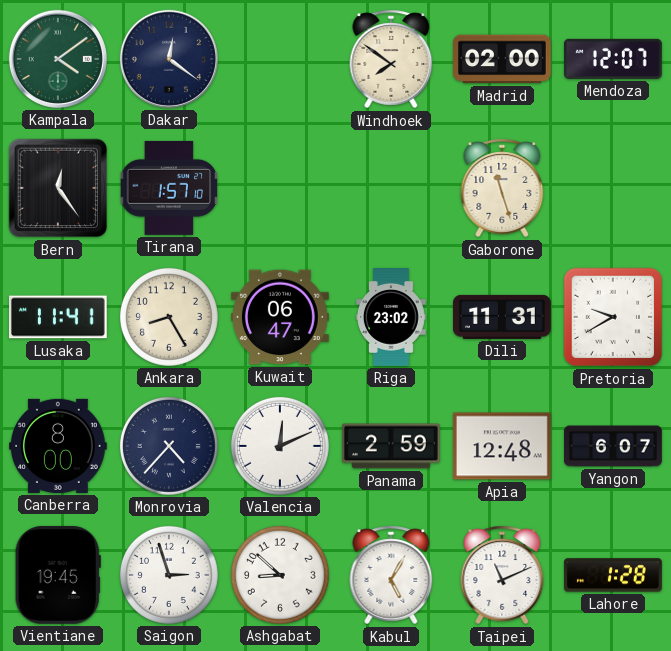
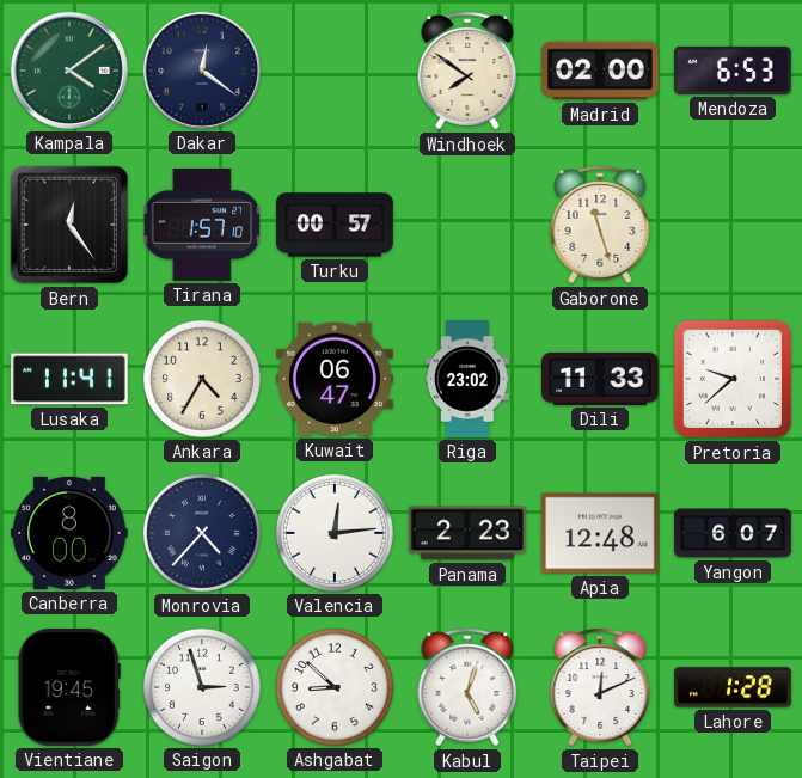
Mendoza: 12:07 -> 6:53 (734, 71)
Turku: none -> 00:57 (336, 225)
Ankara: 8:25 -> 4:35 (202, 379)
Dili: 11:31 -> 11:33 (601, 379)
Pretoria: 9:40 -> 9:38 (733, 379)
Valencia: 12:11 -> 12:14 (335, 533)
Panama: 2:59 -> 2:23 (467, 533)
Kabul: 5:05 -> 5:03 (467, 687)
Taipei: 11:11 -> 12:11 (600, 687)
